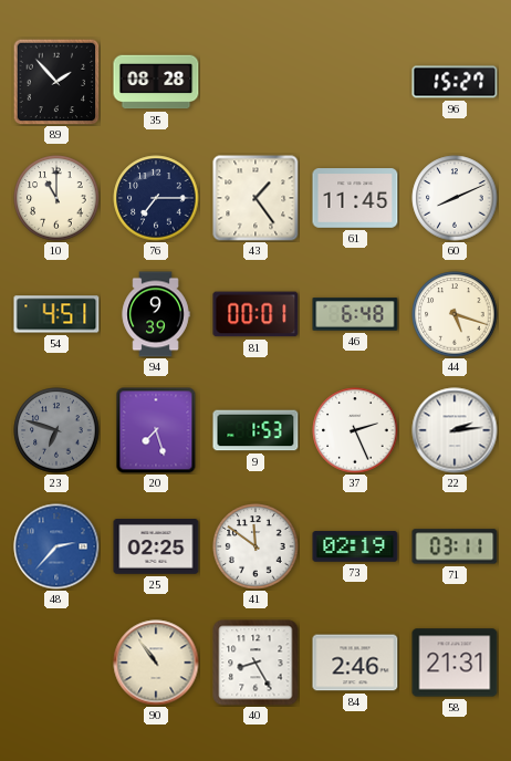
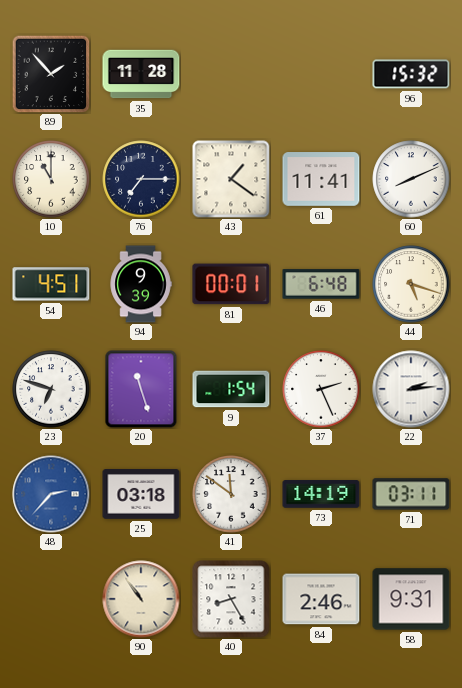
35: 08:28 -> 11:28 (141, 74)
96: 15:27 -> 15:32 (411, 74)
43: 1:24 -> 1:21 (231, 179)
61: 11:45 -> 11:41 (321, 179)
23 dial: grey -> white (51, 389)
20: 7:27 -> 11:27 (141, 389)
9: 1:53 -> 1:54 (231, 389)
25: 02:25 -> 03:18 (141, 494)
73: 02:19 -> 14:19 (321, 494)
58: 21:31 -> 9:31 (411, 599)
